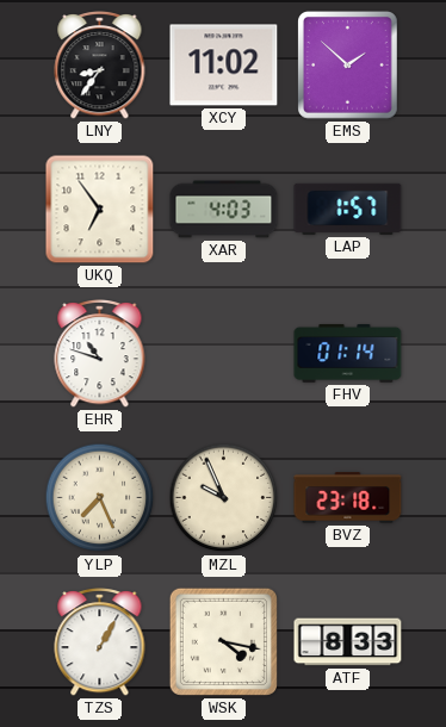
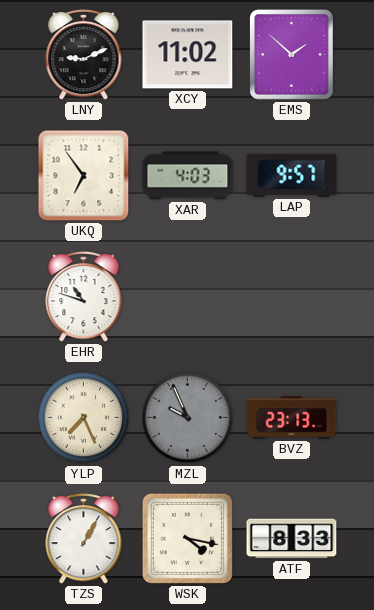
LNY: 8:36 -> 9:11 (84, 55)
LAP: 1:57 -> 9:57 (292, 175)
FHV: 01:14 -> none (348, 354)
MZL dial: cream -> grey (188, 418)
BVZ: 23:18 -> 23:13 (292, 418)
